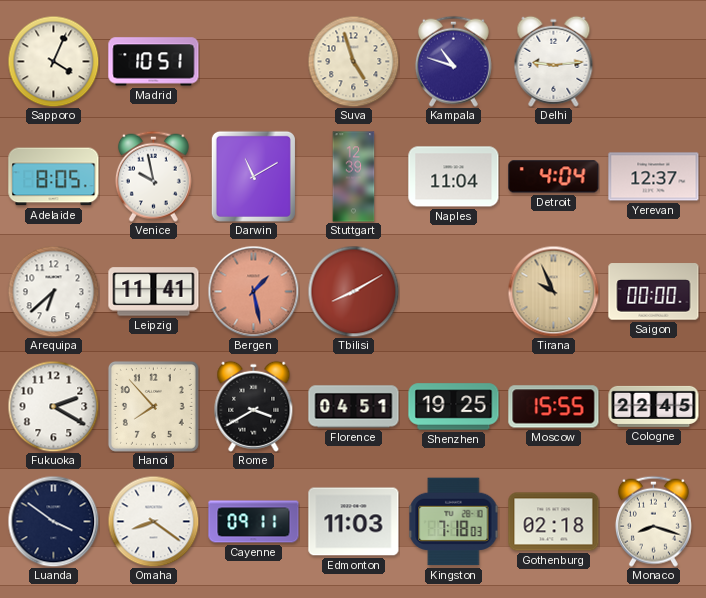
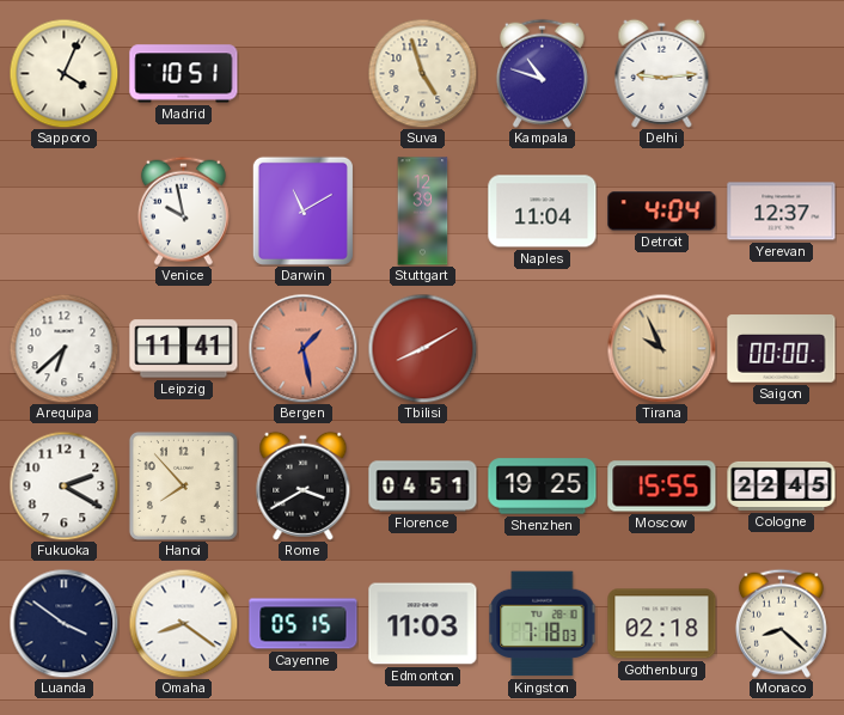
Adelaide: 8:05 -> none (54, 177)
Cayenne: 09:11 -> 05:15 (304, 624)
Monaco: 8:18 -> 8:22 (781, 623)
